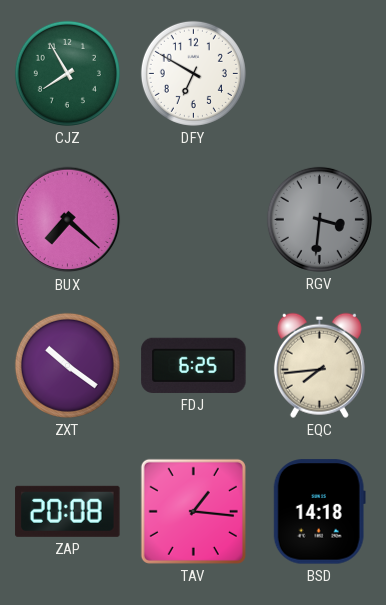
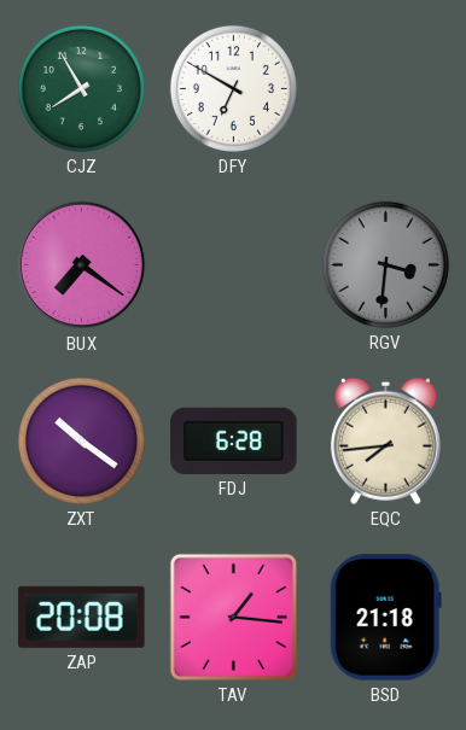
BUX: 7:22 -> 7:21 (82, 265)
FDJ: 6:25 -> 6:28 (234, 440)
BSD: 14:18 -> 21:18 (385, 618)
